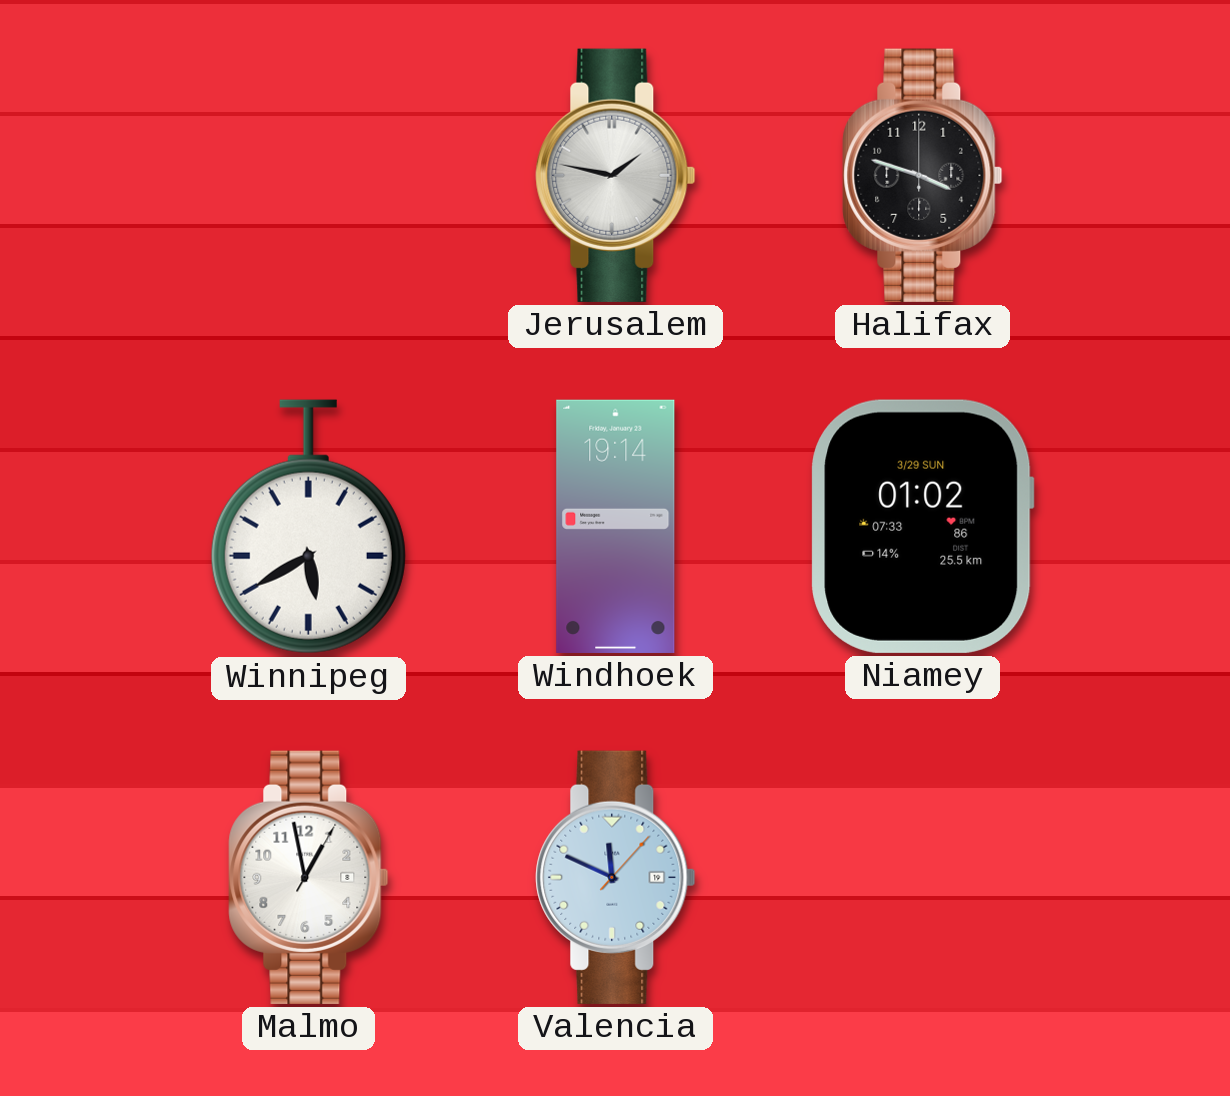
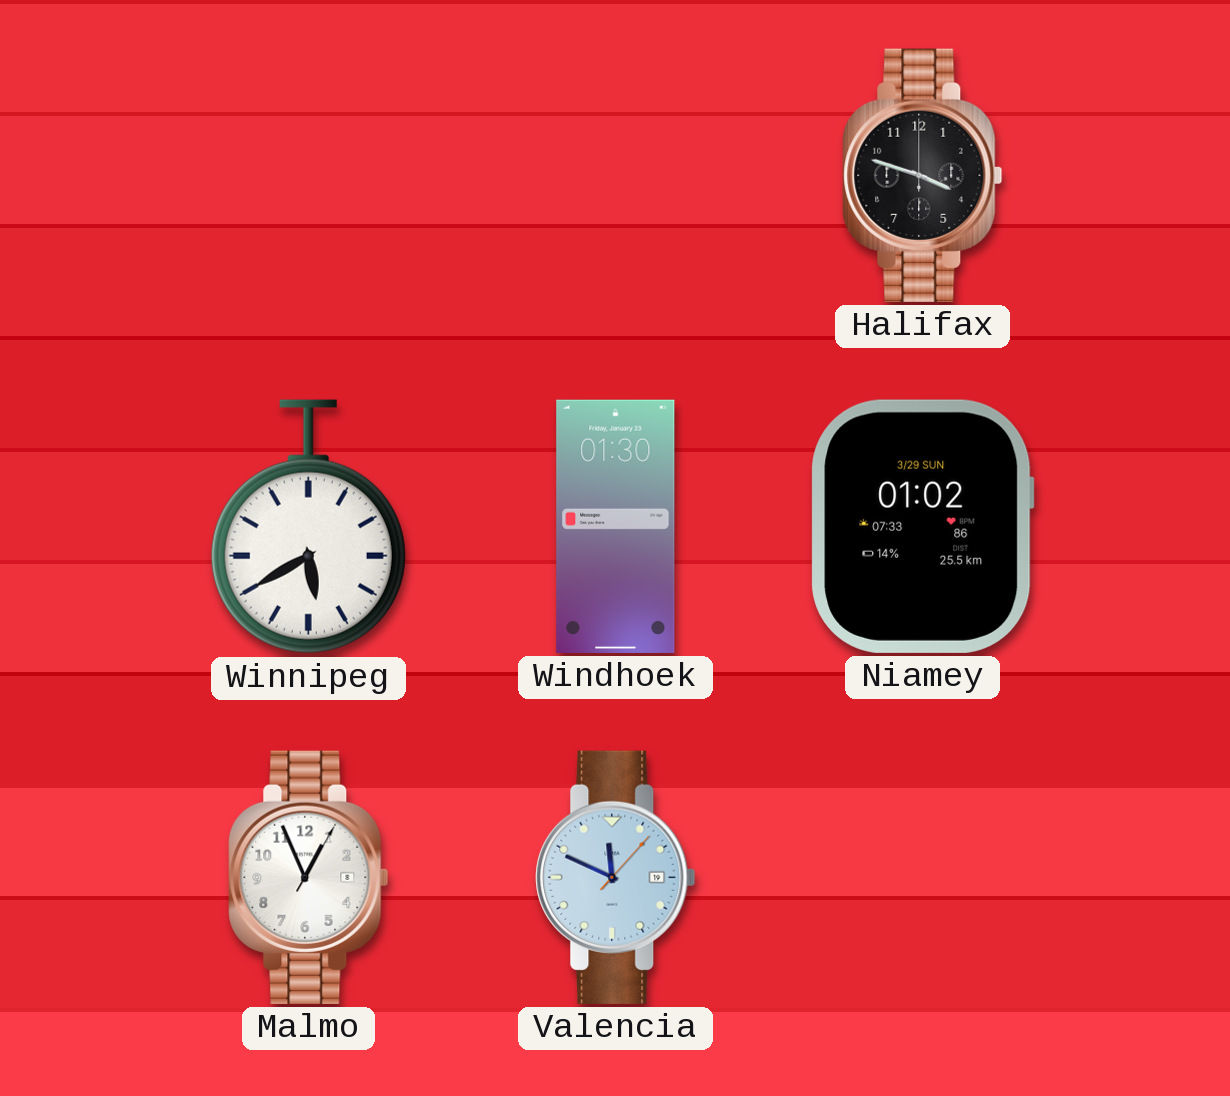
Jerusalem: 1:47 -> none (616, 175)
Windhoek: 19:14 -> 01:30 (616, 526)
Malmo: 12:58 -> 12:56 (309, 877)
